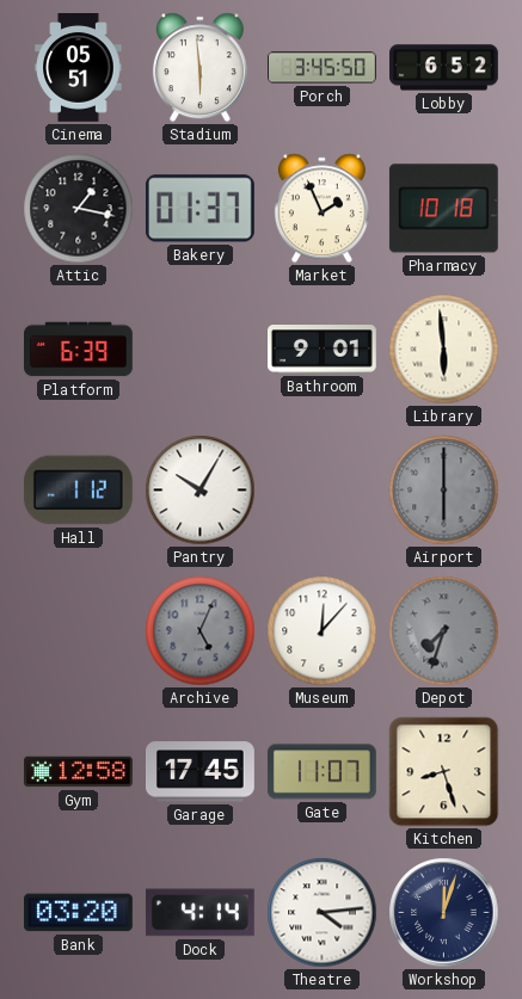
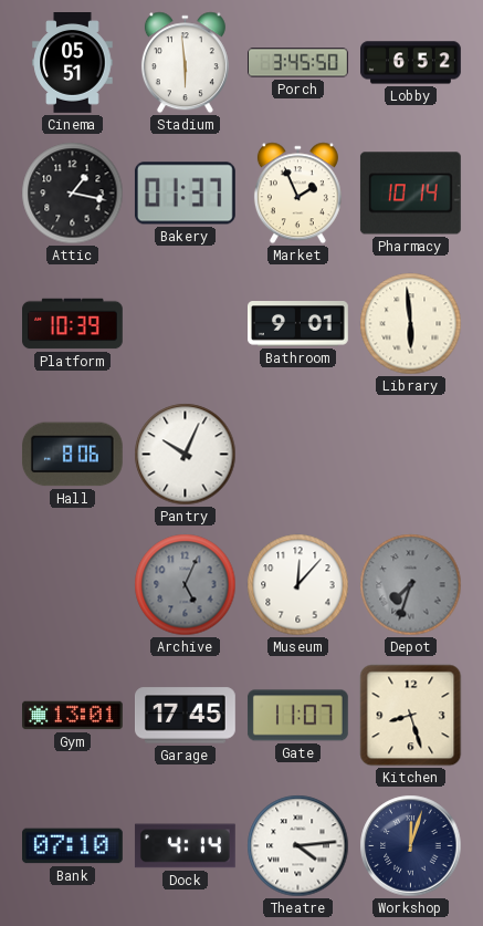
Pharmacy: 10:18 -> 10:14 (410, 194)
Platform: 6:39 -> 10:39 (73, 324)
Hall: 1:12 -> 8:06 (72, 455)
Pantry: 10:05 -> 10:04 (186, 455)
Airport: 6:00 -> none (444, 491)
Gym: 12:58 -> 13:01 (73, 716)
Bank: 03:20 -> 07:10 (73, 846)
